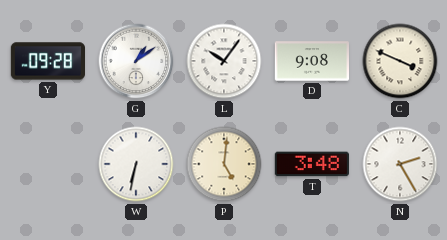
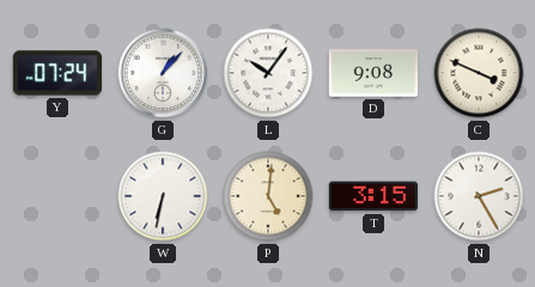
Y: 09:28 -> 07:24 (56, 73)
G: 1:09 -> 1:07 (163, 73)
T: 3:48 -> 3:15 (372, 196)
